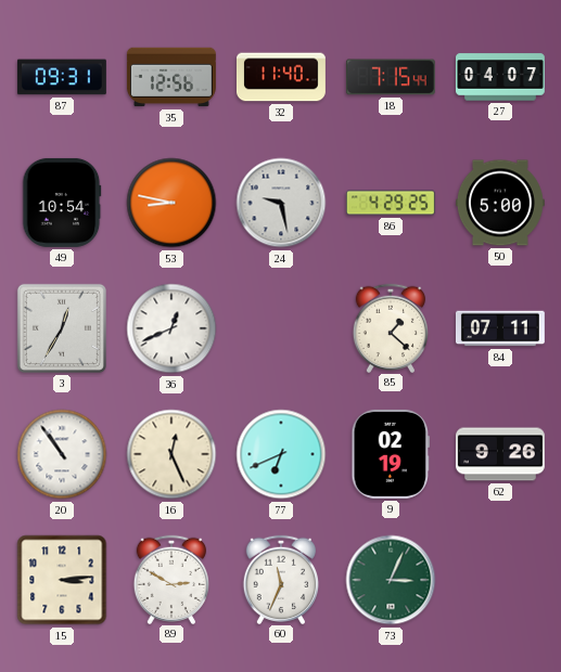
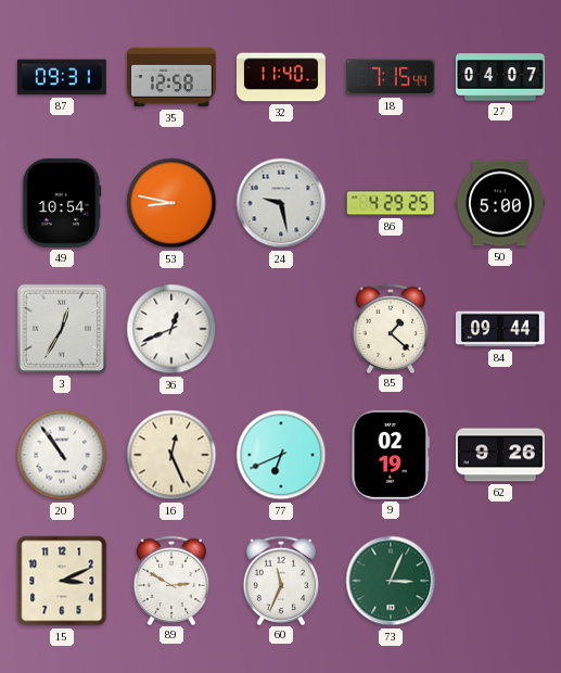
35: 12:56 -> 12:58 (171, 77)
84: 07:11 -> 09:44 (500, 329)
15: 3:14 -> 3:11 (62, 581)
